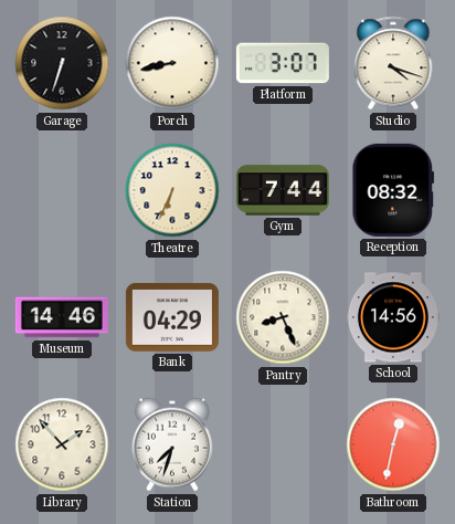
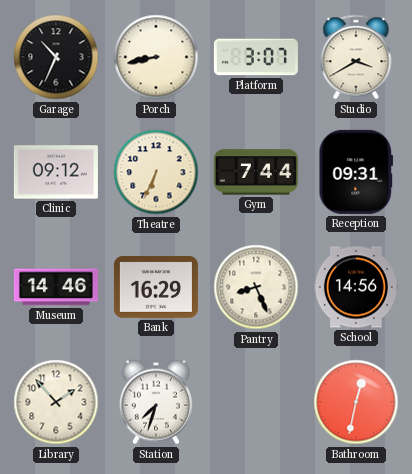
Garage: 6:33 -> 10:34 (56, 57)
Studio: 4:18 -> 3:40 (356, 57)
Clinic: none -> 09:12 (56, 172)
Reception: 08:32 -> 09:31 (356, 172)
Bank: 04:29 -> 16:29 (156, 287)
